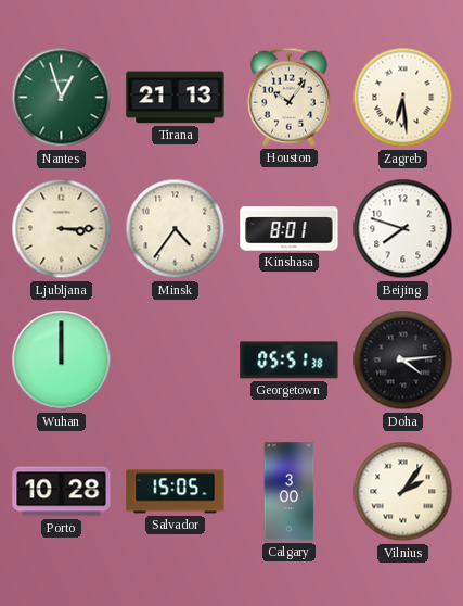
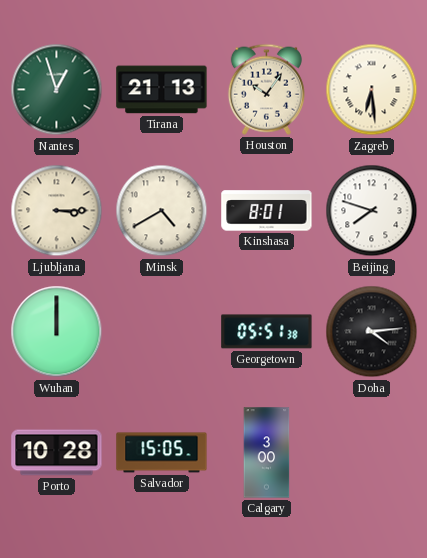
Minsk: 4:36 -> 4:40 (162, 211)
Vilnius: 2:06 -> none (403, 492)
